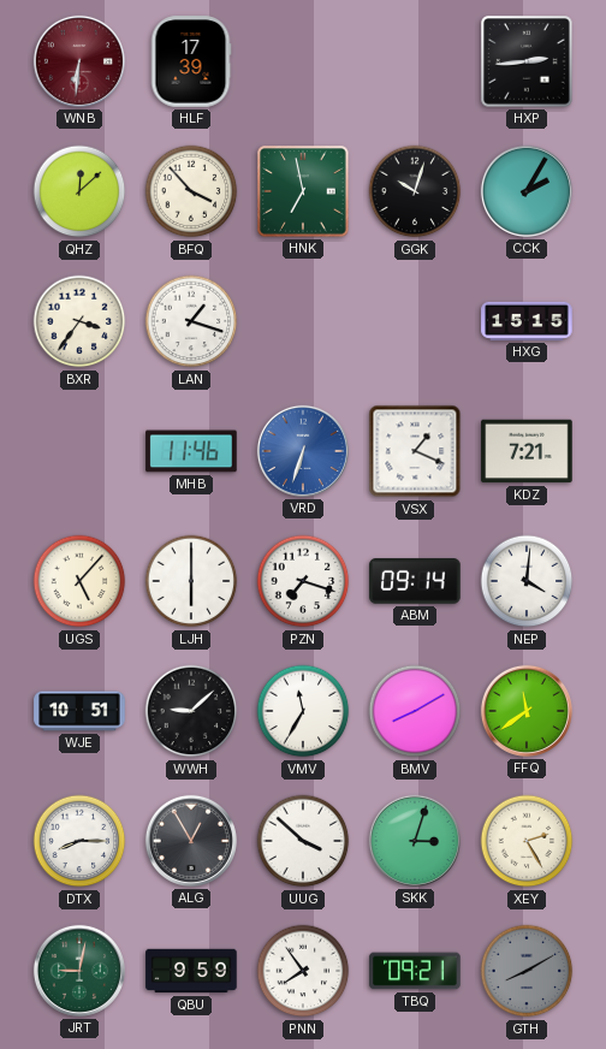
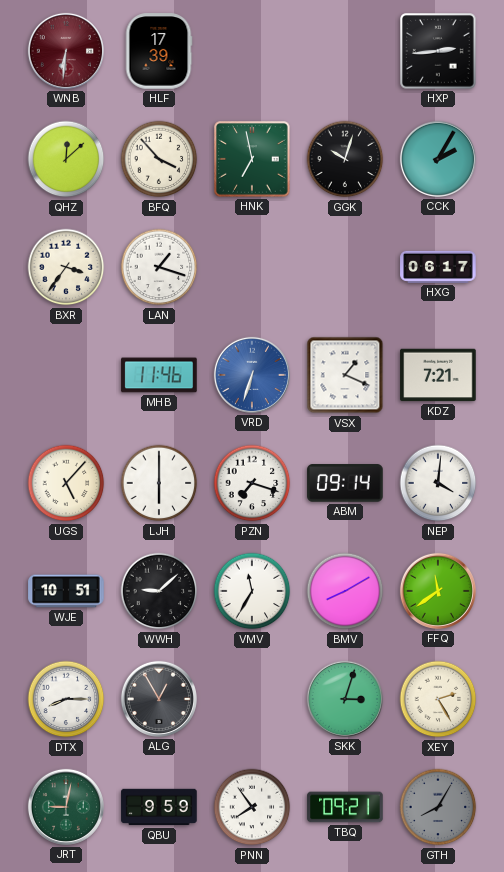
HXG: 15:15 -> 06:17 (438, 267)
UUG: 3:52 -> none (303, 841)
GTH: 8:10 -> 8:05 (438, 807)
